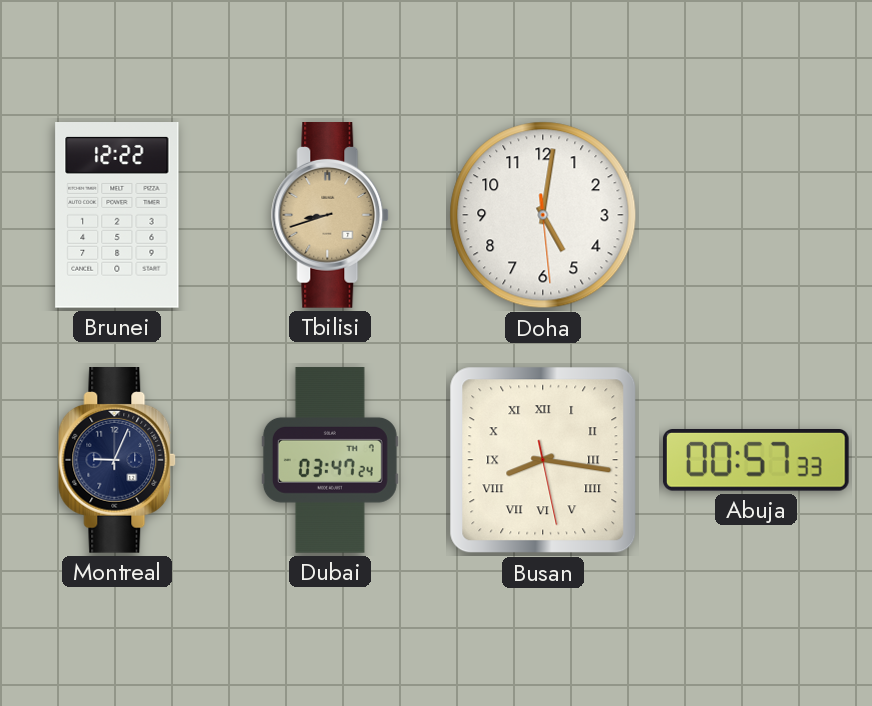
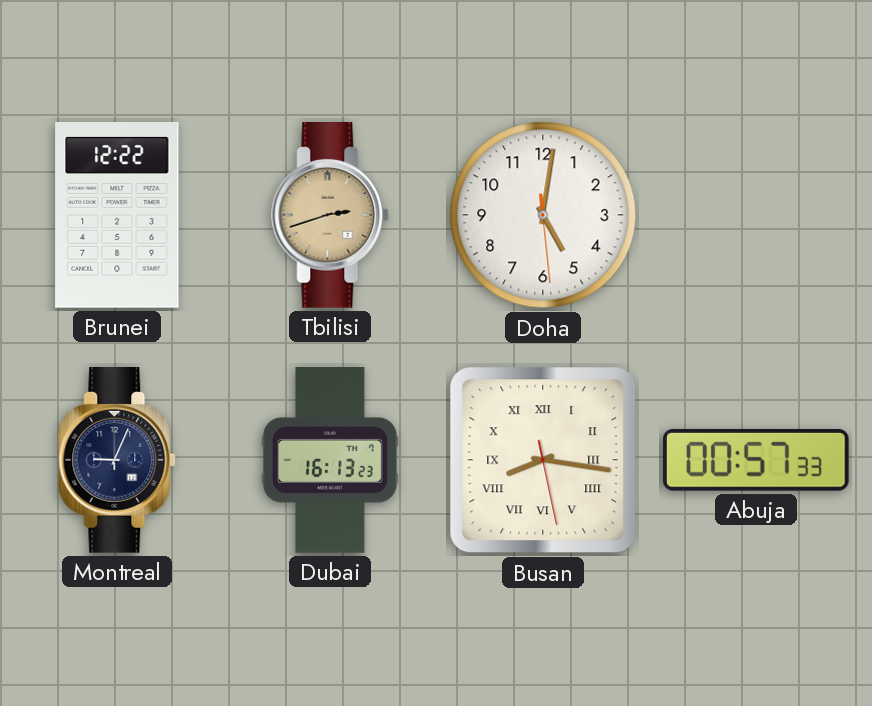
Tbilisi: 8:42 -> 2:42 (331, 216)
Dubai: 03:47 -> 16:13 (330, 460)
